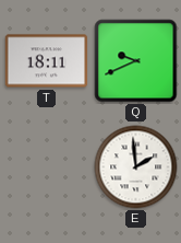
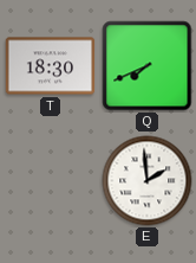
T: 18:11 -> 18:30 (51, 66)
Q: 9:41 -> 7:41 (148, 66)
